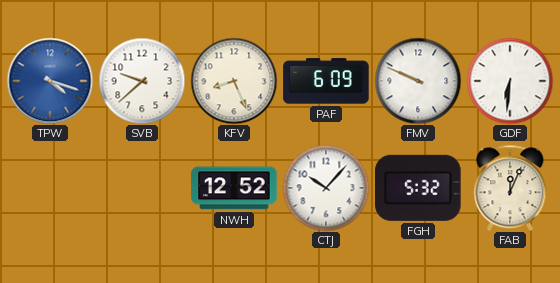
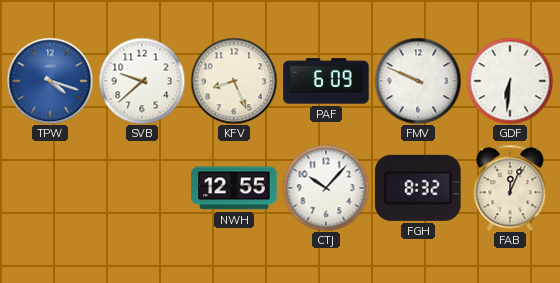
NWH: 12:52 -> 12:55 (234, 188)
FGH: 5:32 -> 8:32 (418, 188)
